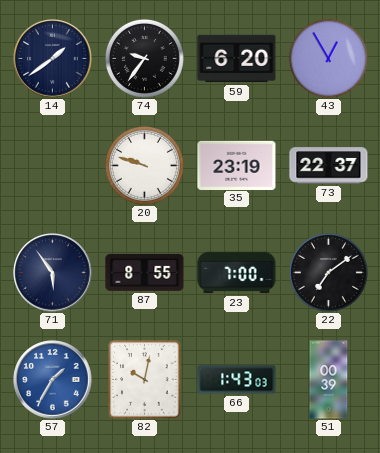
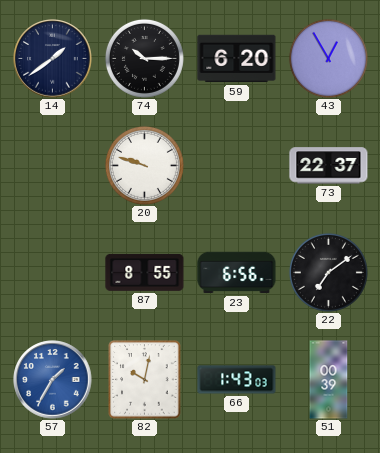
74: 9:36 -> 10:15 (144, 58)
35: 23:19 -> none (237, 165)
71: 5:54 -> none (53, 273)
23: 7:00 -> 6:56 (237, 273)
